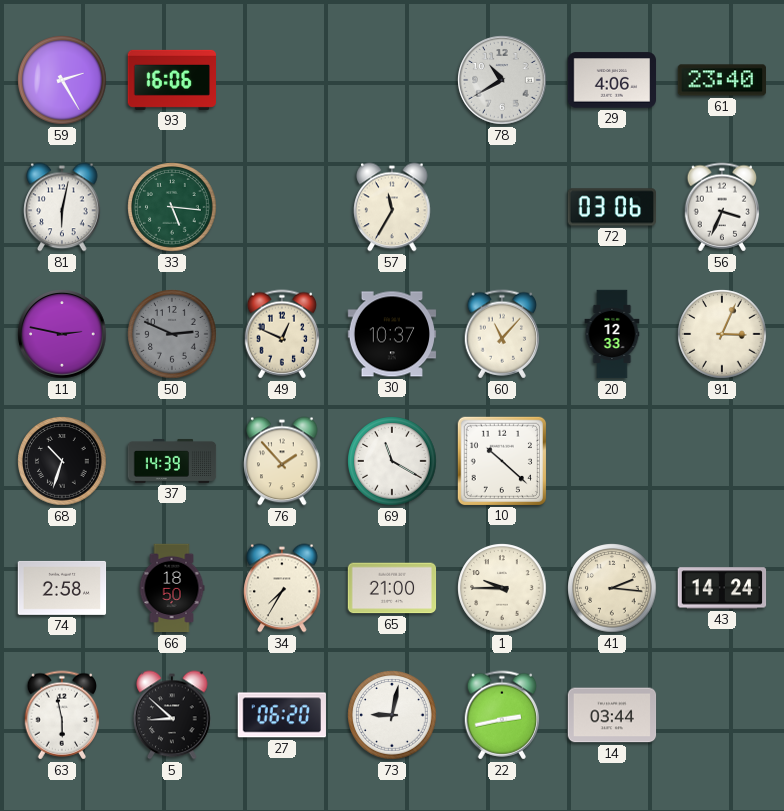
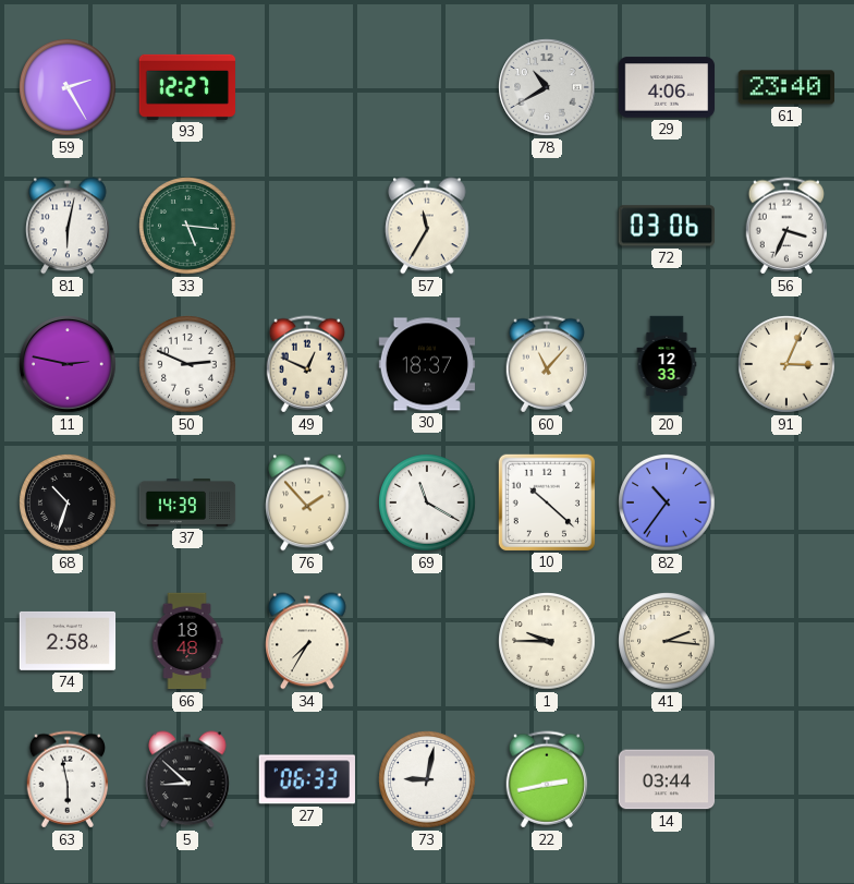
93: 16:06 -> 12:27 (186, 87)
50 dial: grey -> white (187, 364)
30: 10:37 -> 18:37 (427, 364)
82: none -> 10:36 (667, 502)
66: 18:50 -> 18:48 (187, 641)
65: 21:00 -> none (392, 588)
43: 14:24 -> none (722, 588)
27: 06:20 -> 06:33 (306, 779)
